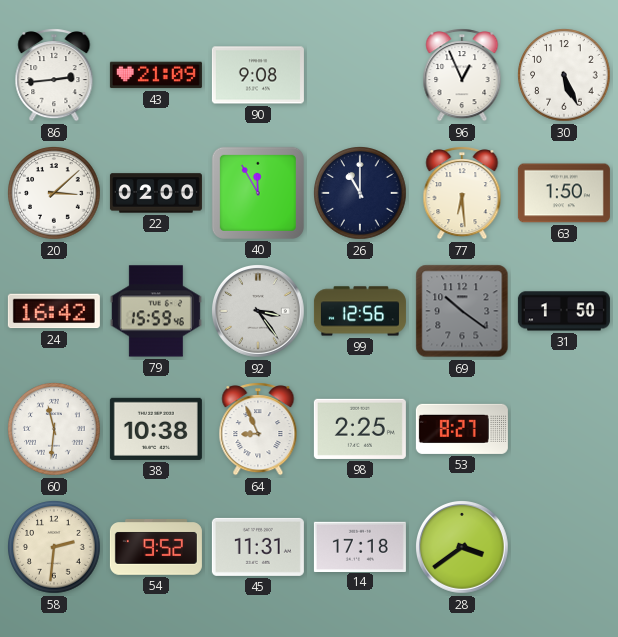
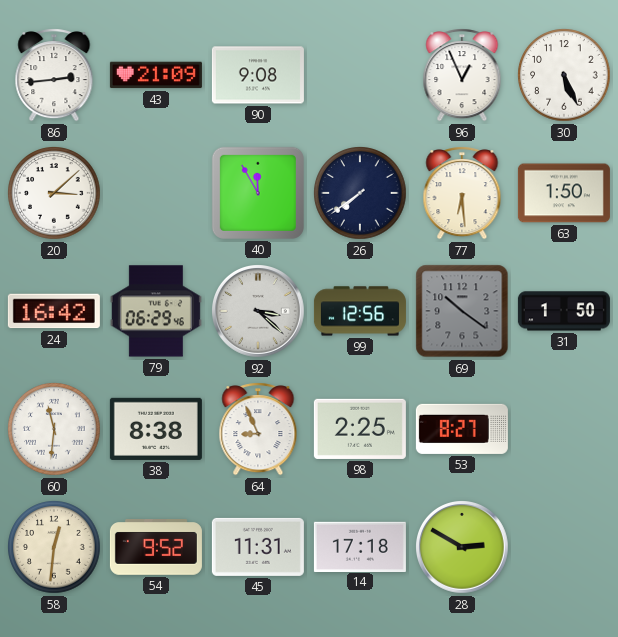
22: 02:00 -> none (156, 193)
26: 11:00 -> 7:39 (360, 193)
79: 15:59 -> 06:29 (156, 311)
92: 3:24 -> 3:22 (259, 312)
38: 10:38 -> 8:38 (156, 429)
58: 2:31 -> 12:31 (54, 547)
28: 3:39 -> 2:50 (463, 548)
